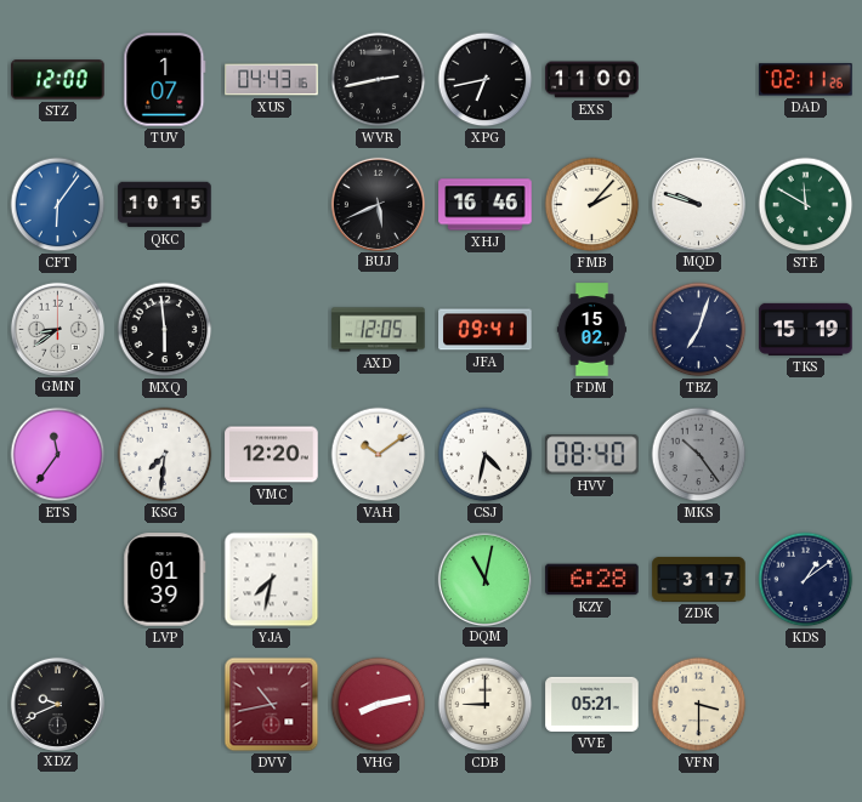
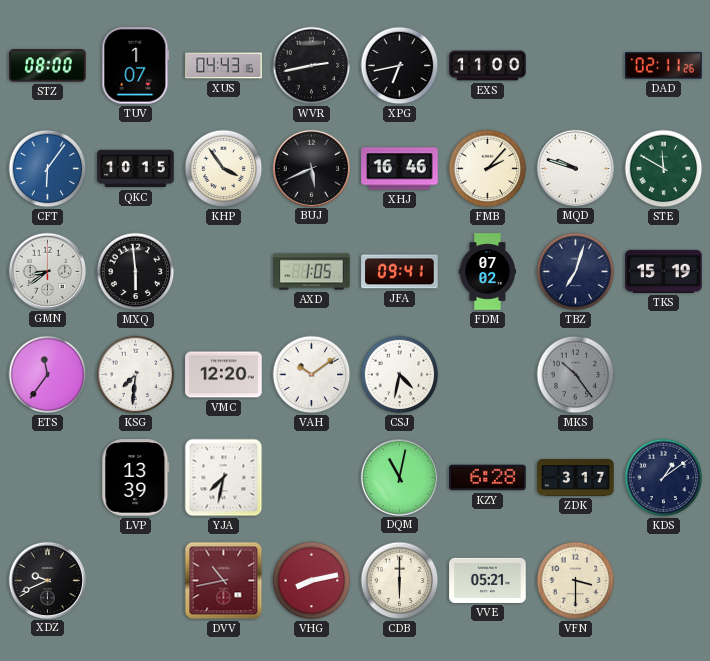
STZ: 12:00 -> 08:00 (48, 66)
KHP: none -> 3:54 (224, 169)
AXD: 12:05 -> 1:05 (312, 272)
FDM: 15:02 -> 07:02 (487, 272)
HVV: 08:40 -> none (592, 455)
LVP: 01:39 -> 13:39 (136, 478)
CDB: 9:00 -> 6:00 (400, 581)
